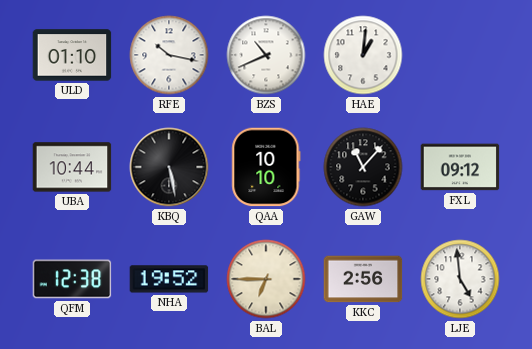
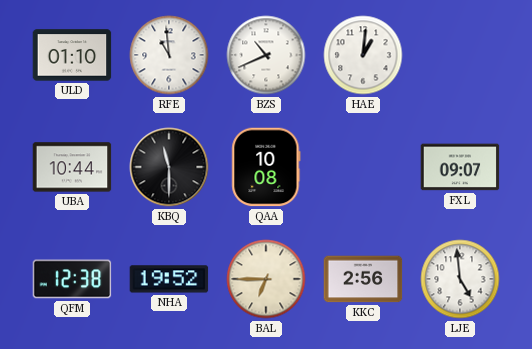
RFE: 10:17 -> 10:59 (169, 55)
KBQ: 5:28 -> 11:30 (169, 167)
QAA: 10:10 -> 10:08 (266, 167)
GAW: 11:07 -> none (363, 167)
FXL: 09:12 -> 09:07 (460, 167)
